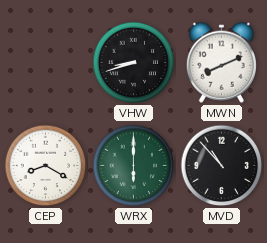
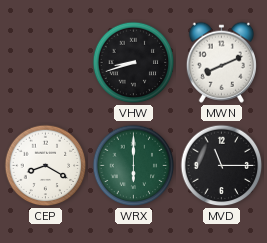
MVD: 10:53 -> 11:15 (222, 166)
